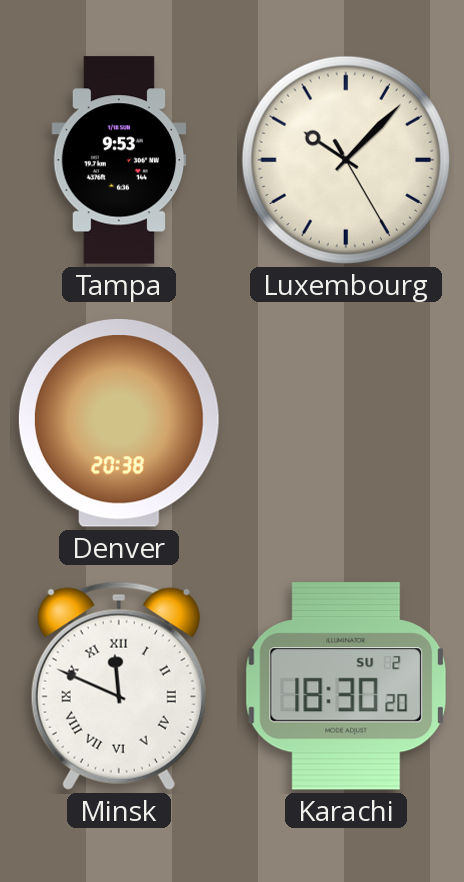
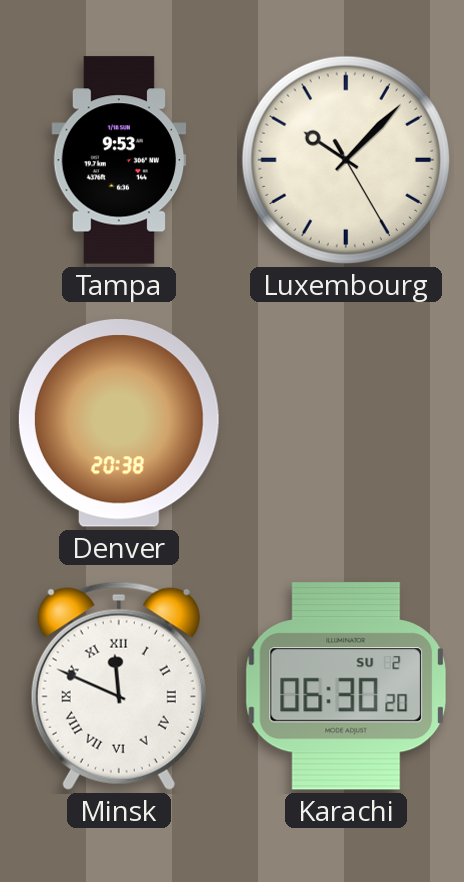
Karachi: 18:30 -> 06:30 (346, 686)
